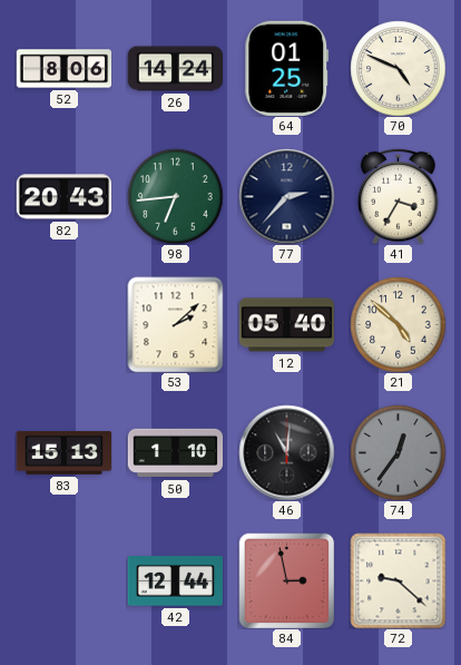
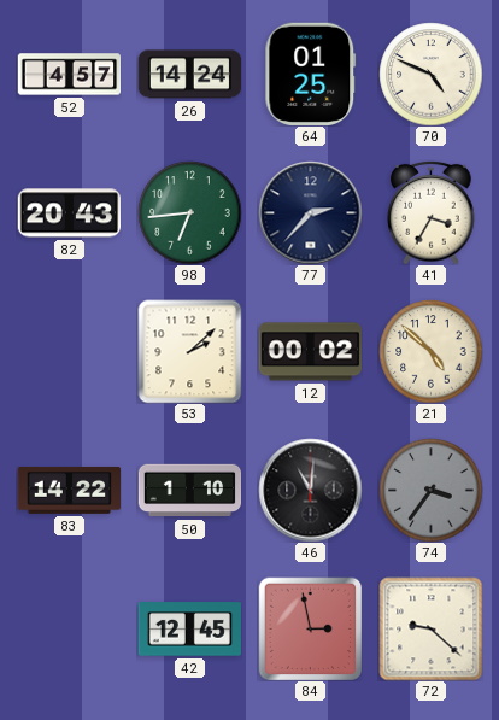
52: 8:06 -> 4:57 (69, 75)
12: 05:40 -> 00:02 (310, 352)
83: 15:13 -> 14:22 (69, 490)
74: 12:36 -> 3:36 (430, 490)
42: 12:44 -> 12:45 (189, 630)
